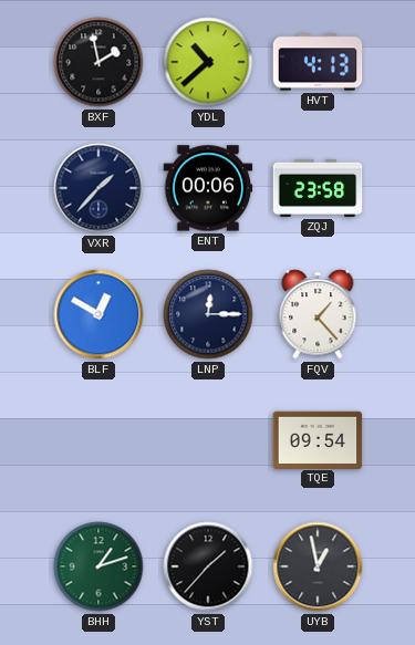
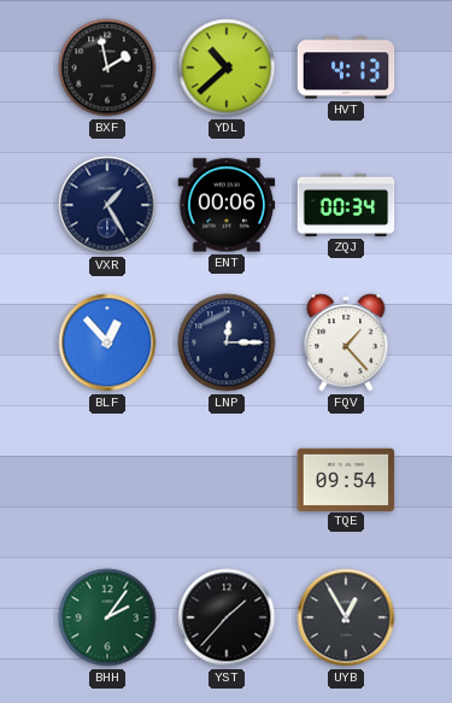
VXR: 1:37 -> 1:25 (107, 205)
ZQJ: 23:58 -> 00:34 (346, 205)
BLF: 12:50 -> 12:53 (107, 342)
BHH: 1:12 -> 2:06 (107, 617)
UYB: 12:58 -> 12:55 (346, 617)
